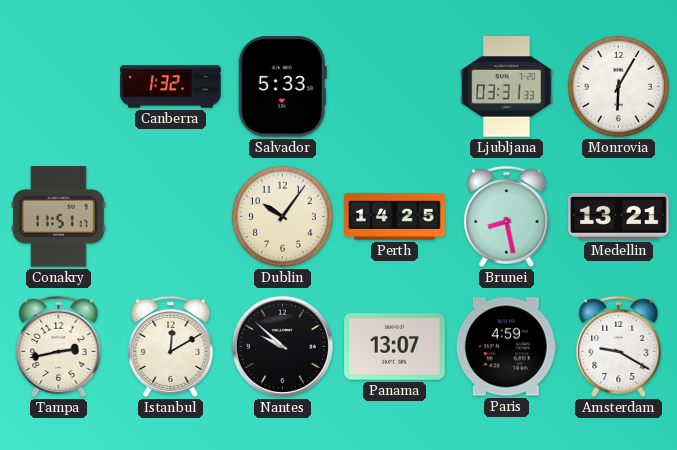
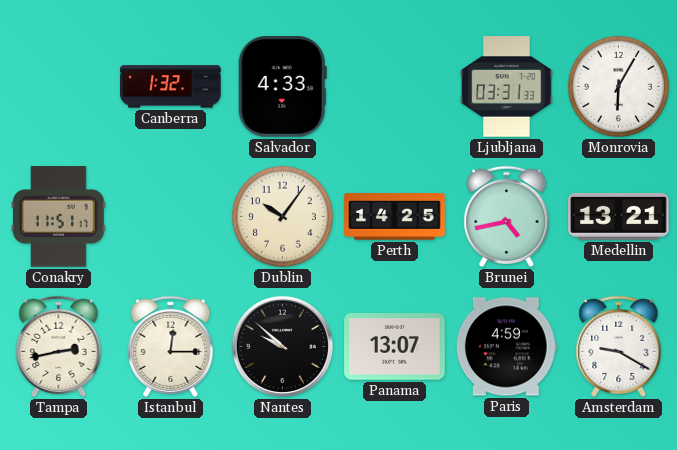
Salvador: 5:33 -> 4:33 (282, 87)
Brunei: 8:28 -> 4:43 (507, 216)
Istanbul: 12:10 -> 12:15 (171, 346)
